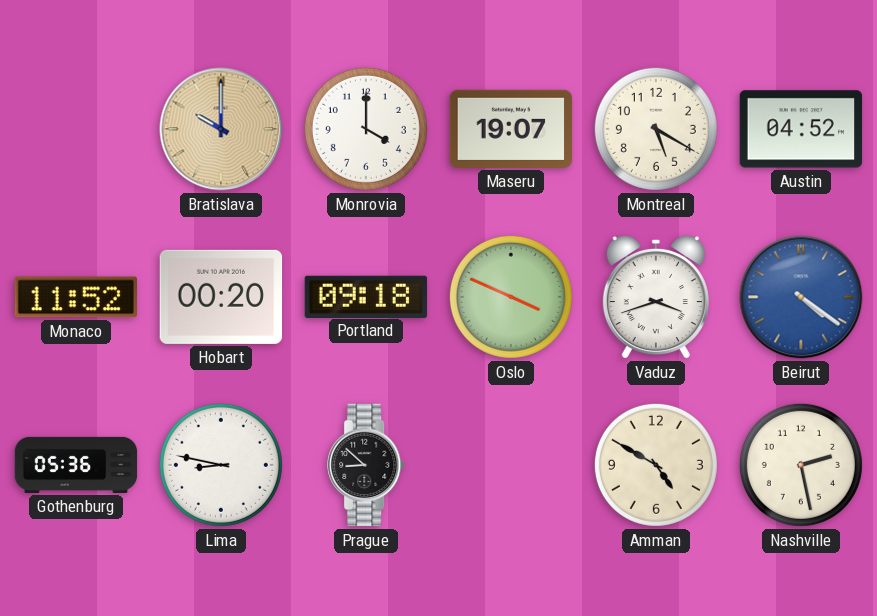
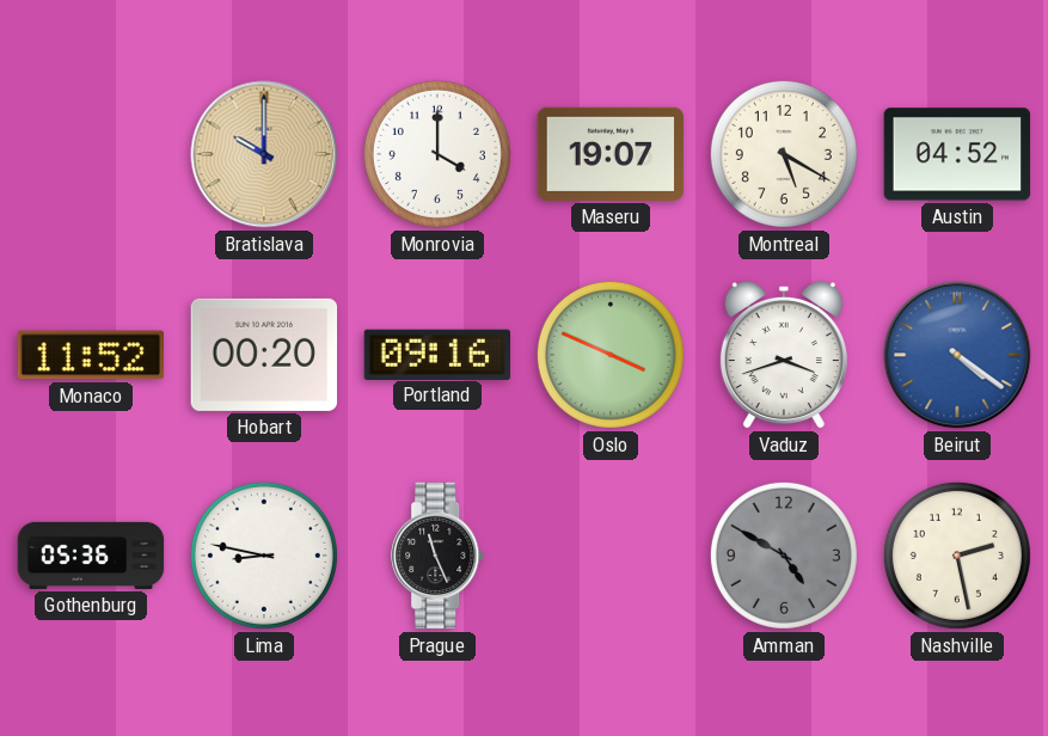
Portland: 09:18 -> 09:16 (437, 354)
Prague: 8:52 -> 11:26 (439, 556)
Amman dial: cream -> grey (784, 556)
